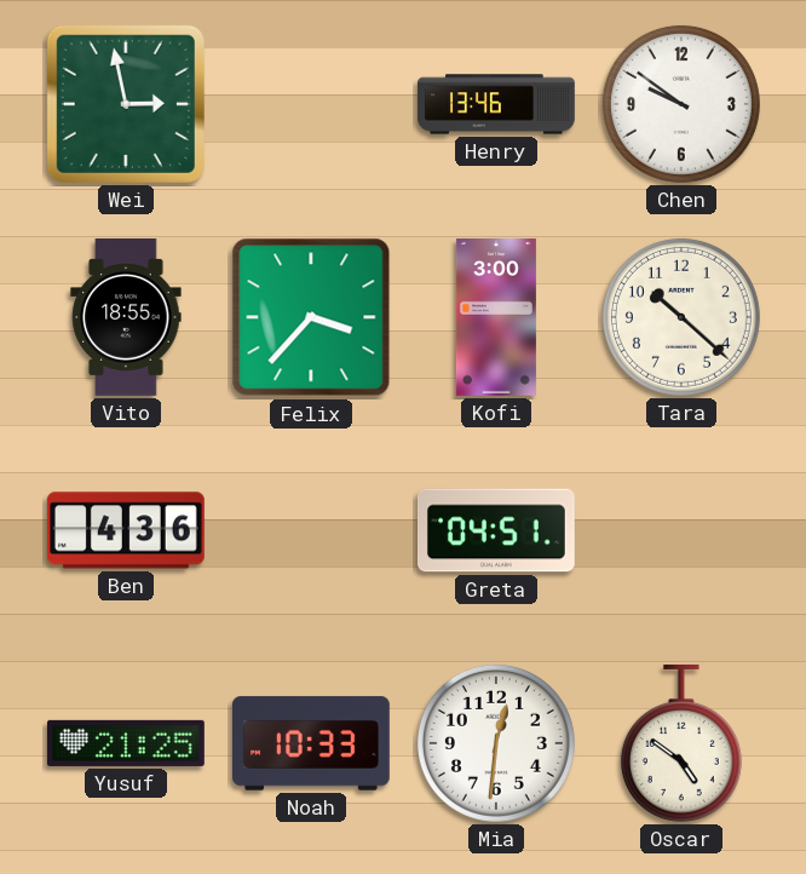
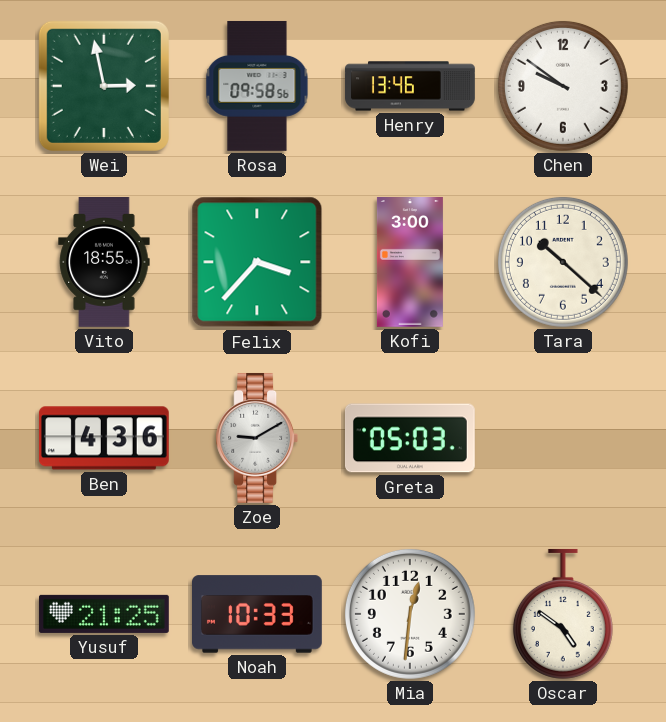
Rosa: none -> 09:58 (257, 86)
Zoe: none -> 9:10 (257, 438)
Greta: 04:51 -> 05:03 (410, 438)
